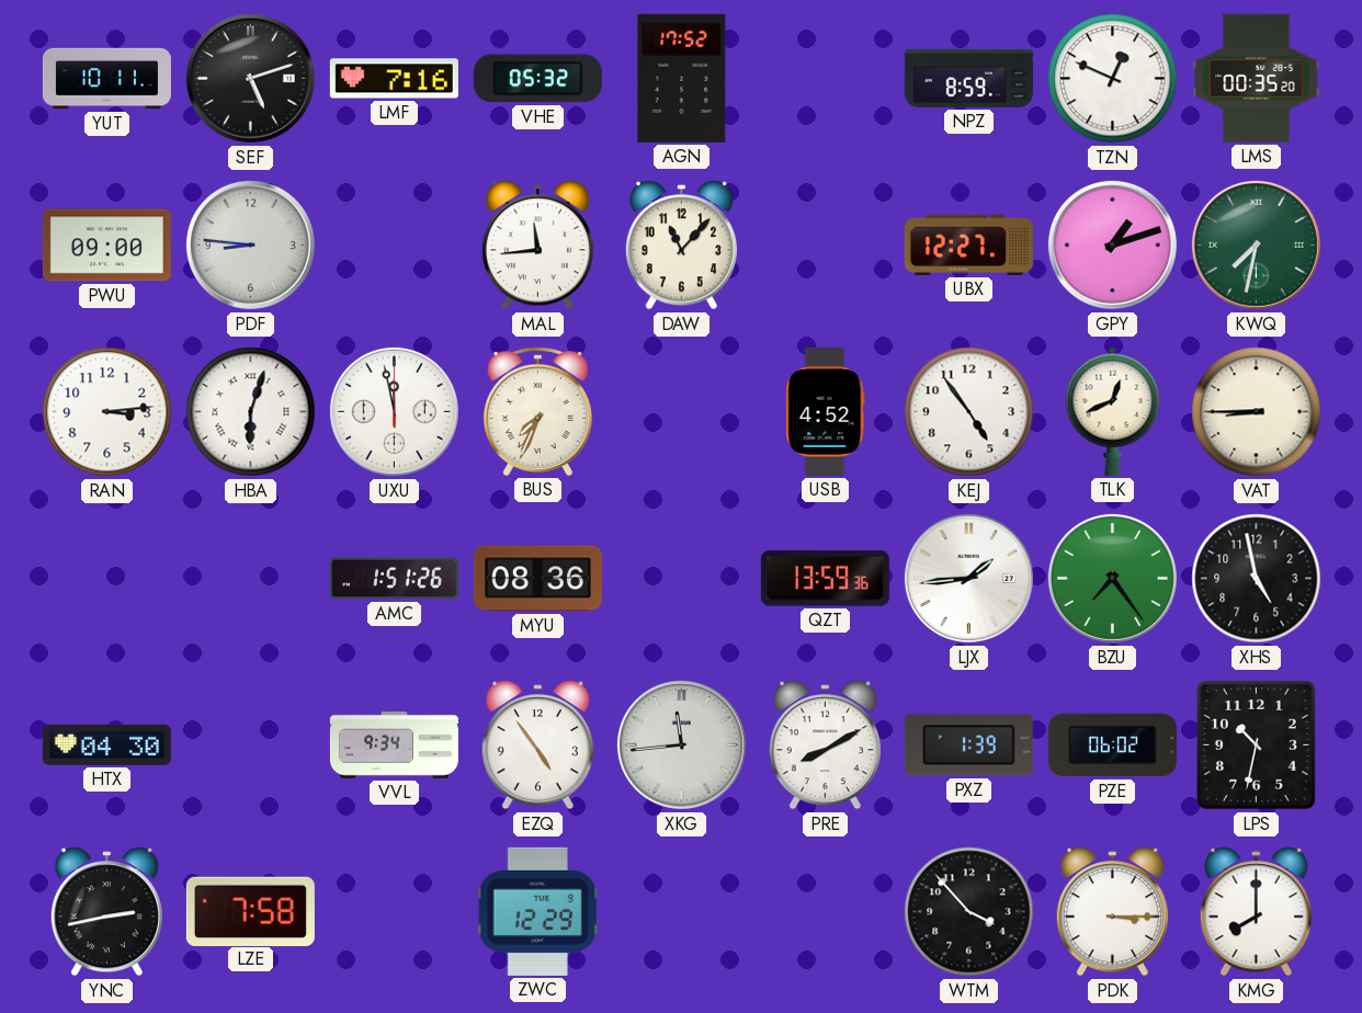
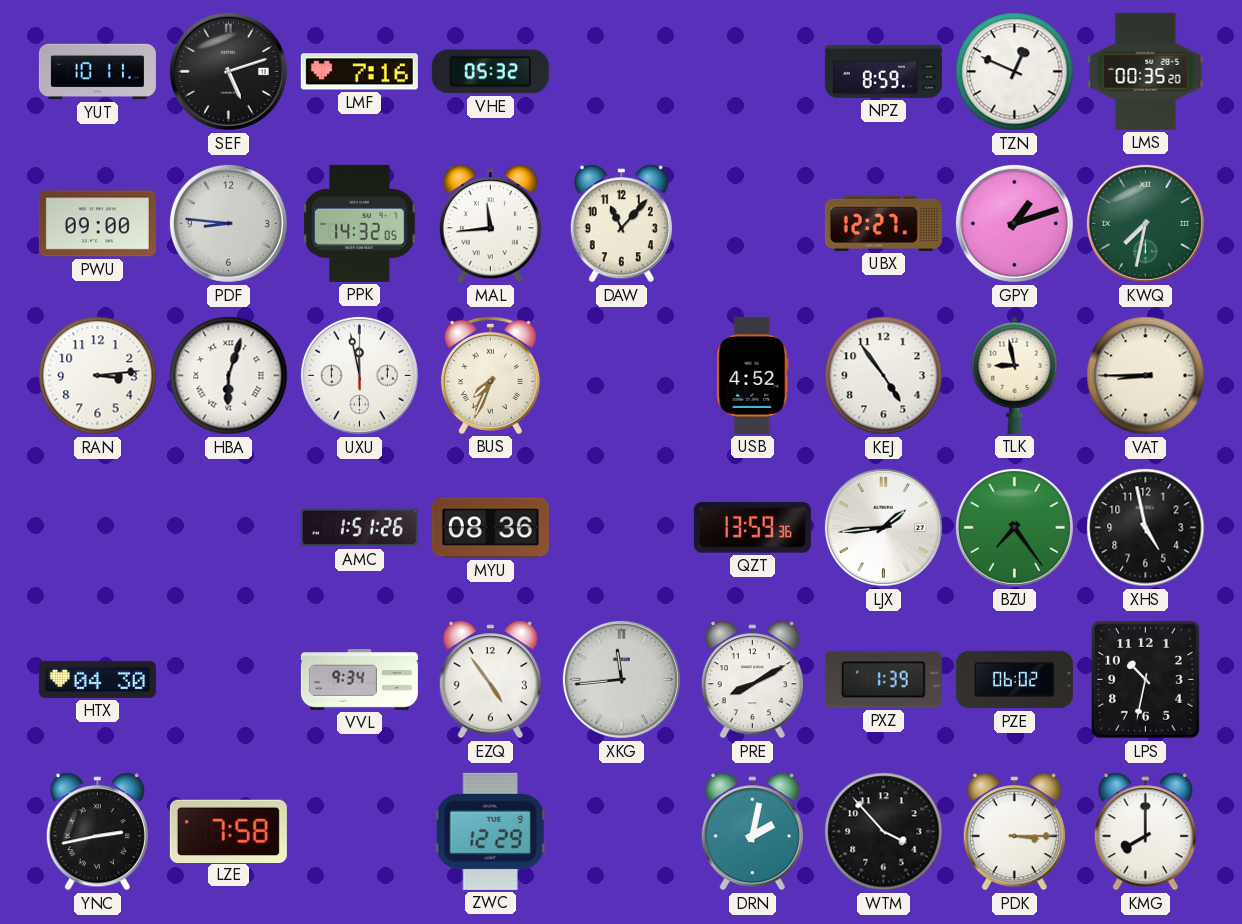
AGN: 17:52 -> none (682, 78)
PPK: none -> 14:32 (360, 223)
TLK: 12:41 -> 8:58 (1015, 375)
DRN: none -> 2:02 (752, 832)
